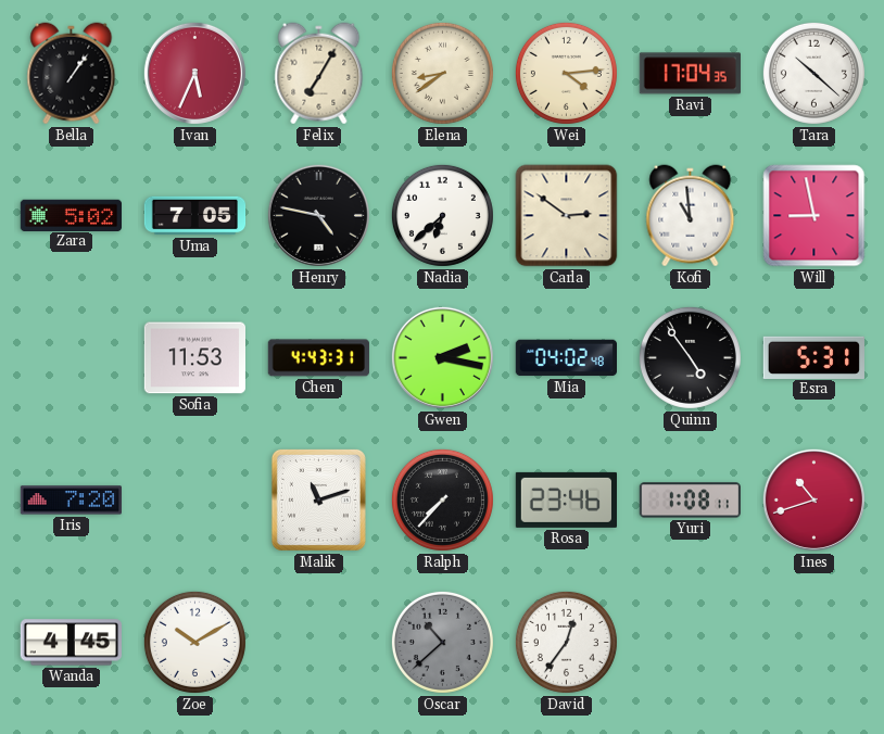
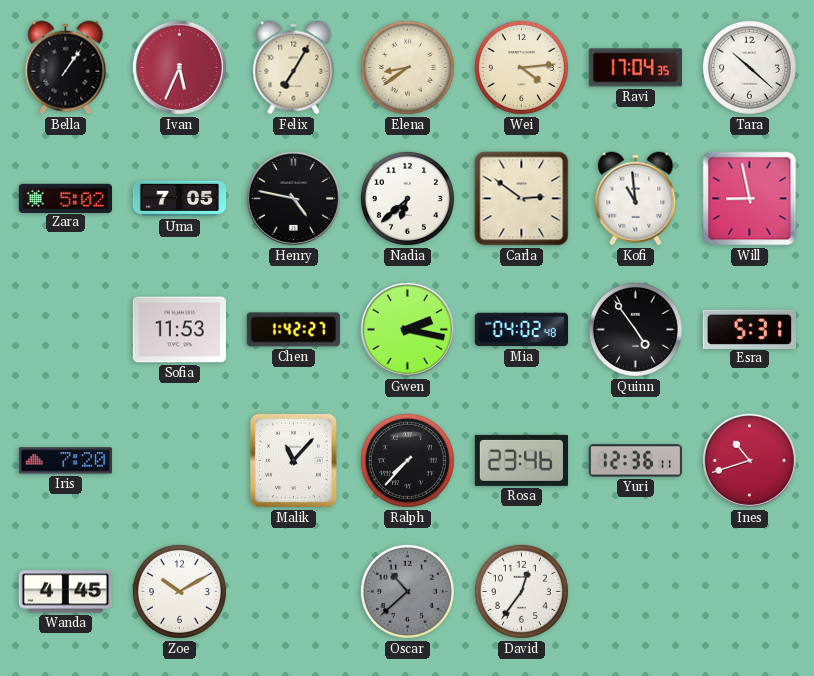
Chen: 4:43 -> 1:42 (293, 330)
Malik: 11:12 -> 11:07 (293, 460)
Yuri: 1:08 -> 12:36 (635, 461)
